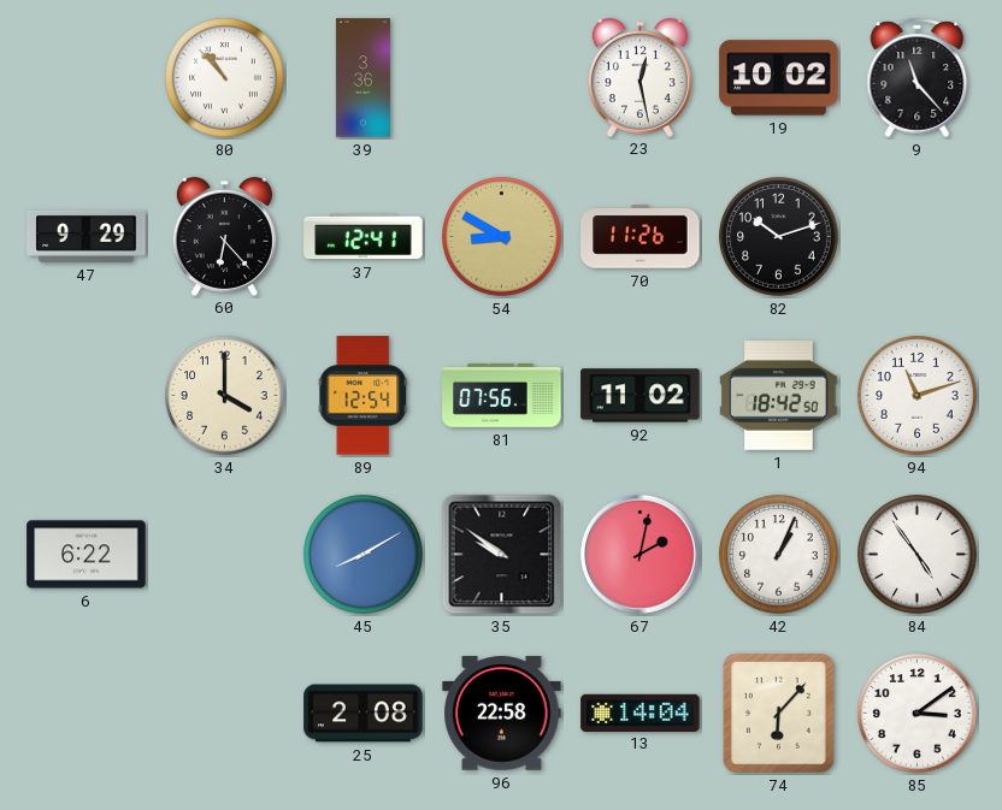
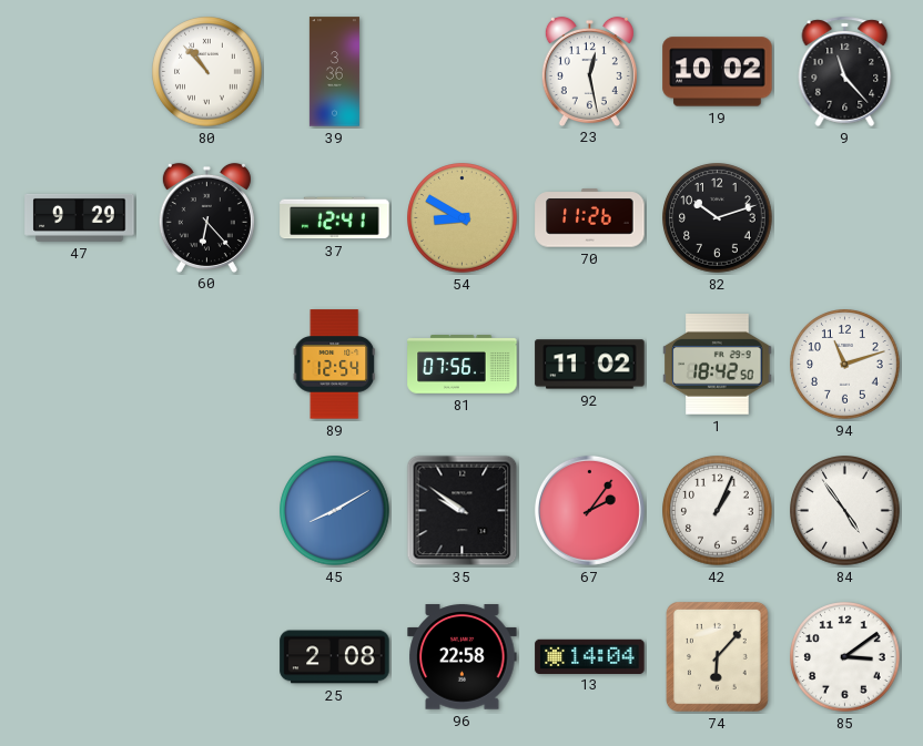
34: 4:00 -> none (225, 396)
6: 6:22 -> none (87, 555)
67: 2:02 -> 2:06 (589, 510)
